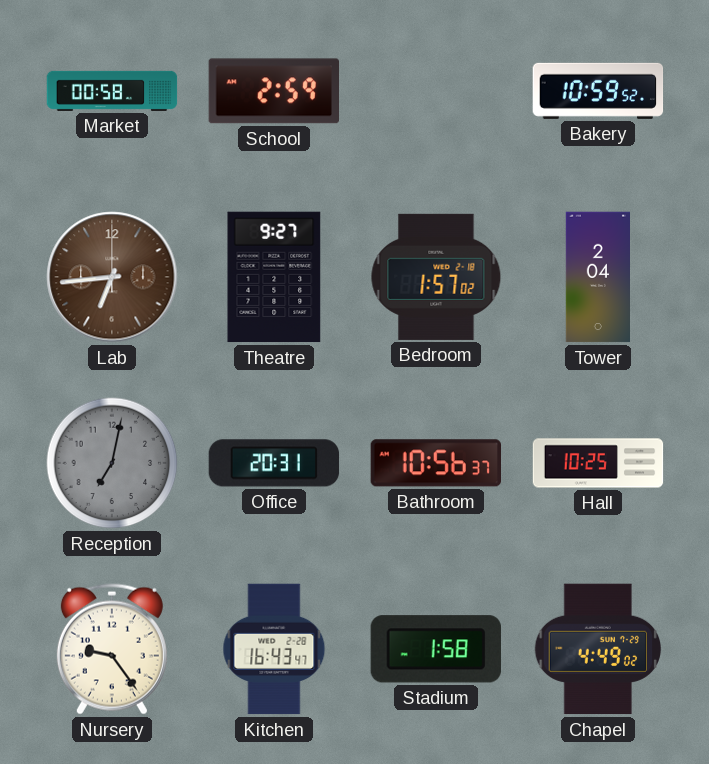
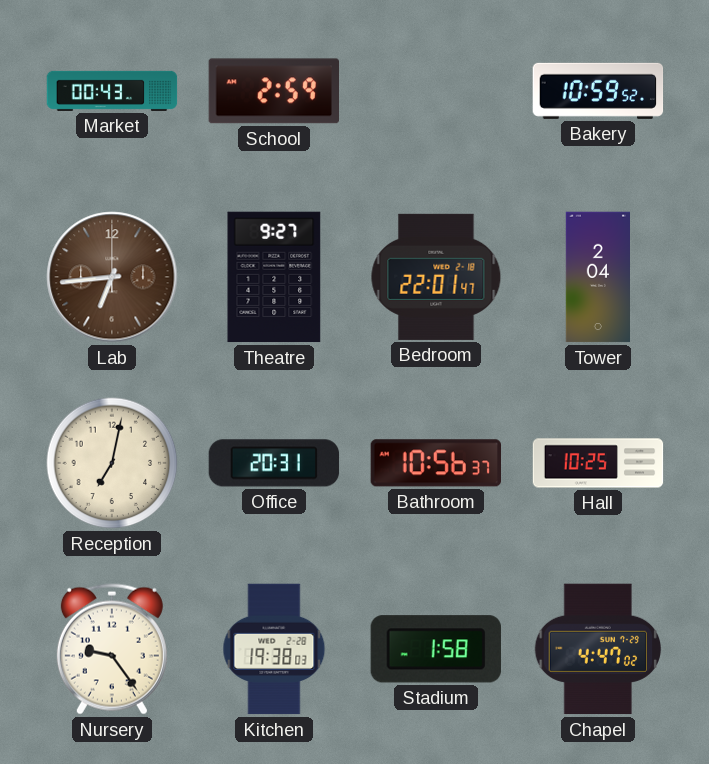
Market: 00:58 -> 00:43 (112, 91)
Bedroom: 1:57 -> 22:01 (436, 277)
Reception dial: grey -> cream (112, 463)
Kitchen: 16:43 -> 19:38 (274, 649)
Chapel: 4:49 -> 4:47 (598, 649)
